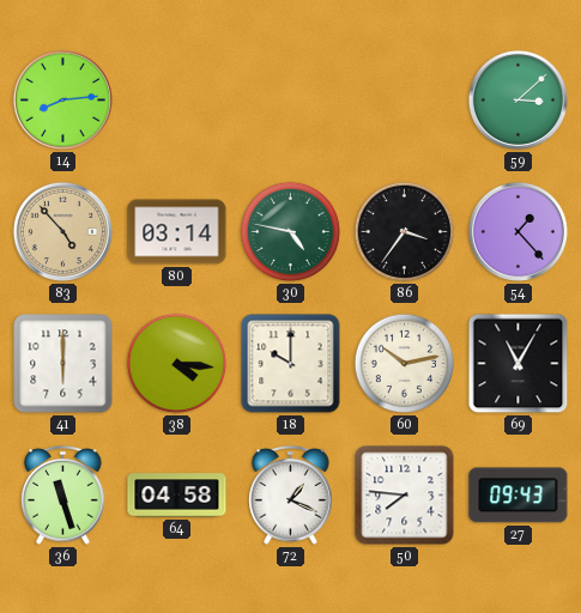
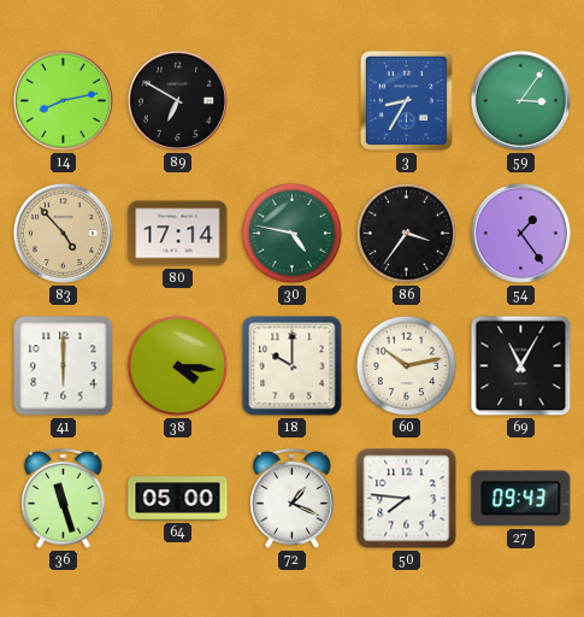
14: 8:14 -> 8:13 (63, 100)
89: none -> 6:50 (177, 100)
3: none -> 8:35 (406, 100)
59: 3:08 -> 3:06 (520, 100)
80: 03:14 -> 17:14 (178, 234)
54: 1:23 -> 1:24 (520, 233)
64: 04:58 -> 05:00 (178, 499)
